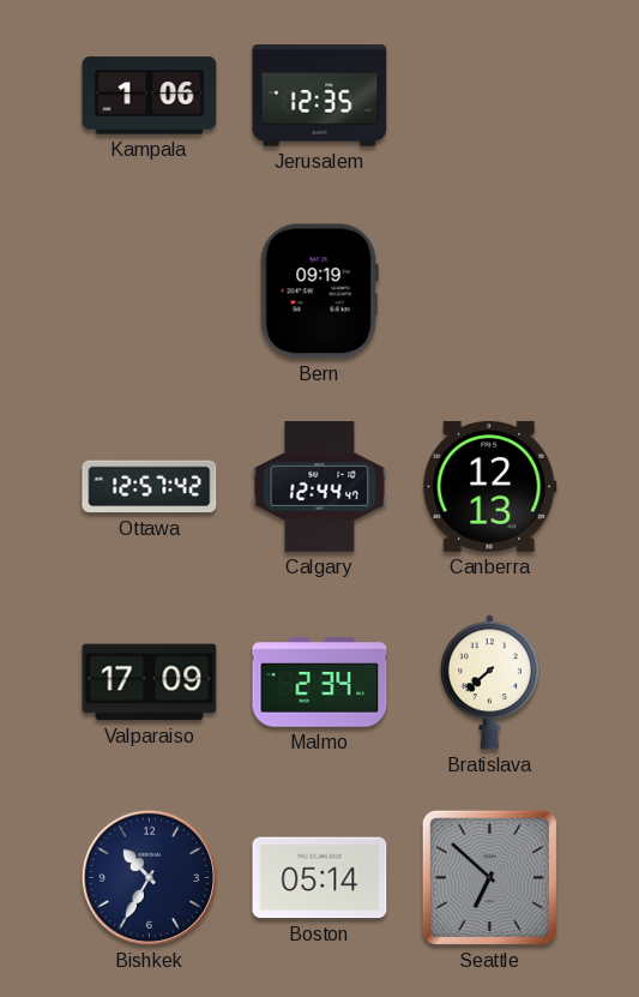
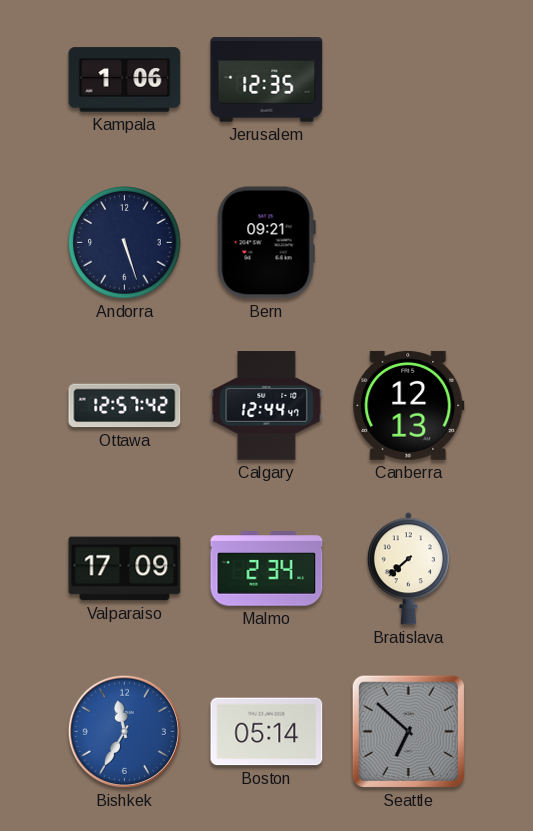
Andorra: none -> 5:27 (125, 243)
Bern: 09:19 -> 09:21 (266, 243)
Bishkek: 10:35 -> 11:35 (124, 731)
Bishkek dial: navy -> blue (124, 731)
